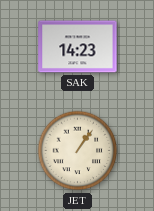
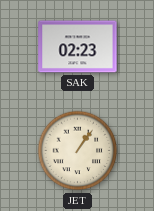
SAK: 14:23 -> 02:23 (78, 47)
